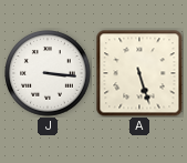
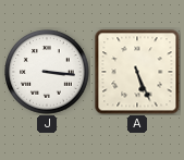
A: 5:27 -> 5:26 (137, 72)
